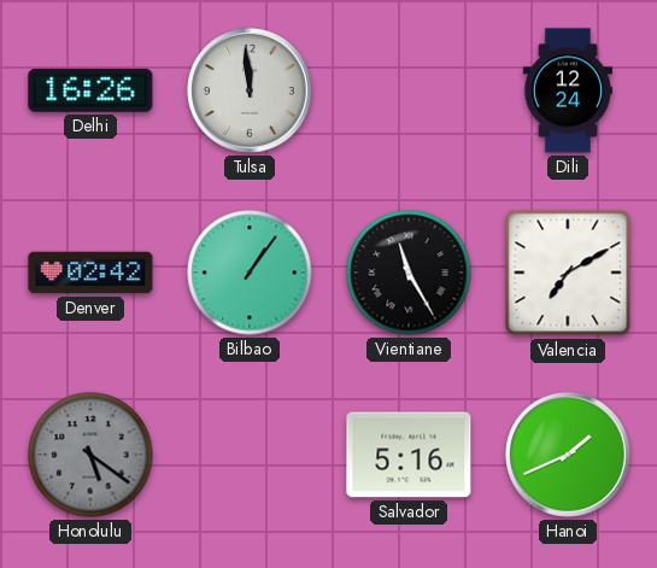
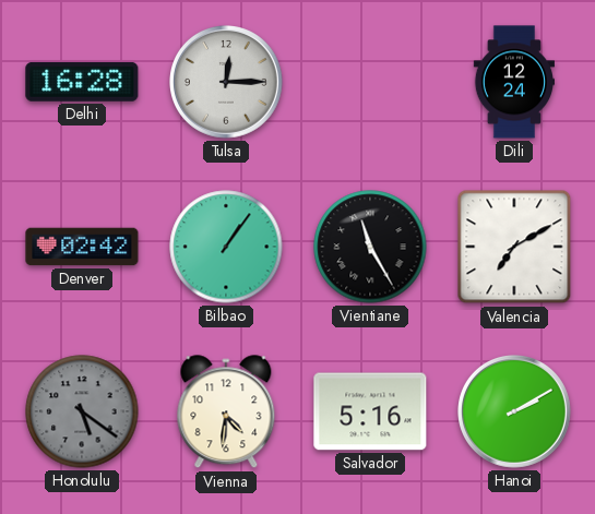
Delhi: 16:26 -> 16:28 (82, 82)
Tulsa: 11:59 -> 12:15 (227, 83)
Vienna: none -> 4:31 (226, 413)
Hanoi: 1:41 -> 2:10 (515, 413)
